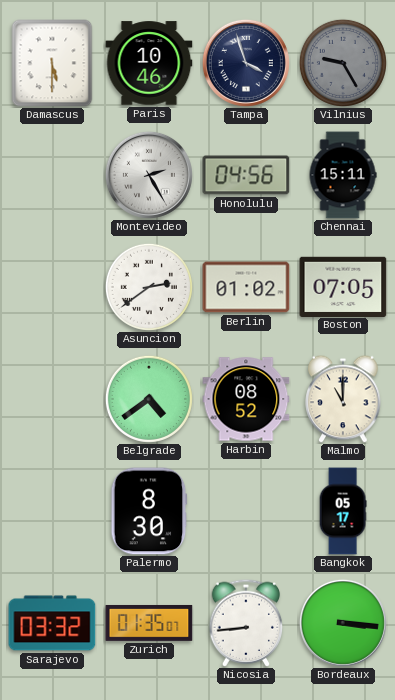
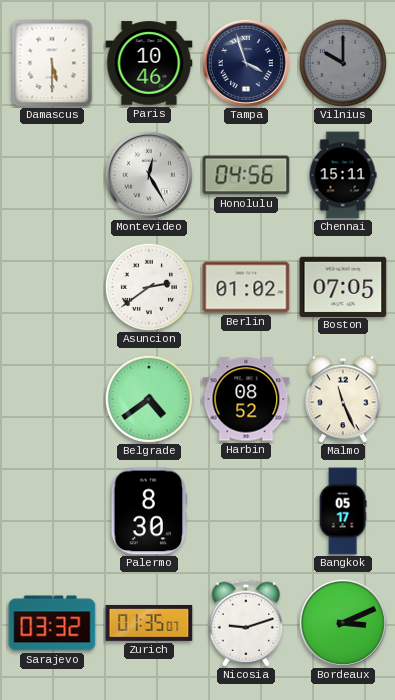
Vilnius: 9:25 -> 10:00 (343, 63)
Montevideo: 2:25 -> 12:25 (149, 175)
Malmo: 11:00 -> 11:26 (343, 399)
Nicosia: 8:44 -> 9:12 (246, 623)
Bordeaux: 3:16 -> 3:11 (343, 623)
